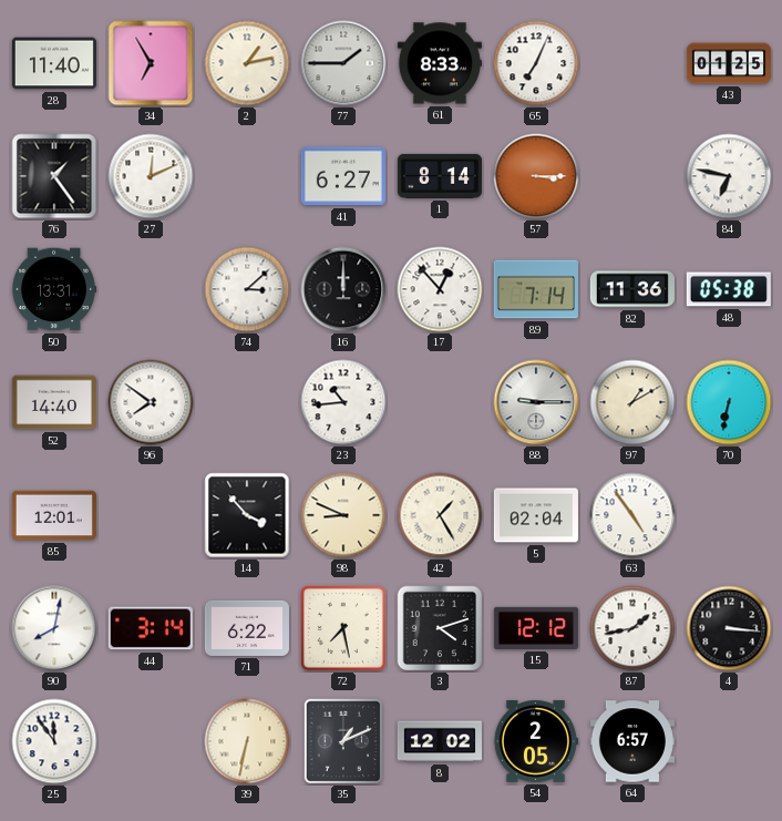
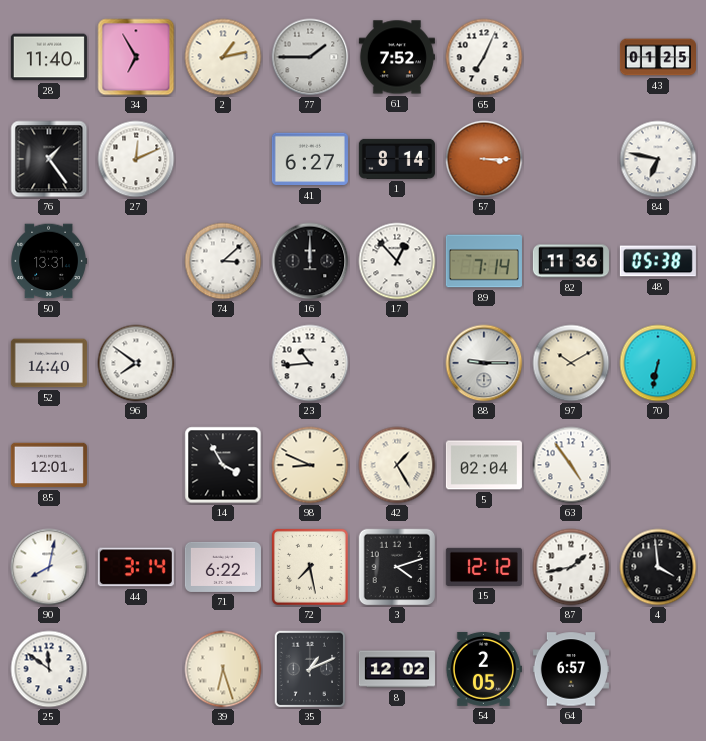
61: 8:33 -> 7:52 (397, 57)
97: 1:10 -> 10:10 (571, 363)
14: 3:53 -> 3:55 (223, 465)
4: 3:16 -> 3:59 (658, 567)
25: 11:54 -> 11:51 (49, 669)
39: 6:32 -> 6:27 (223, 669)
